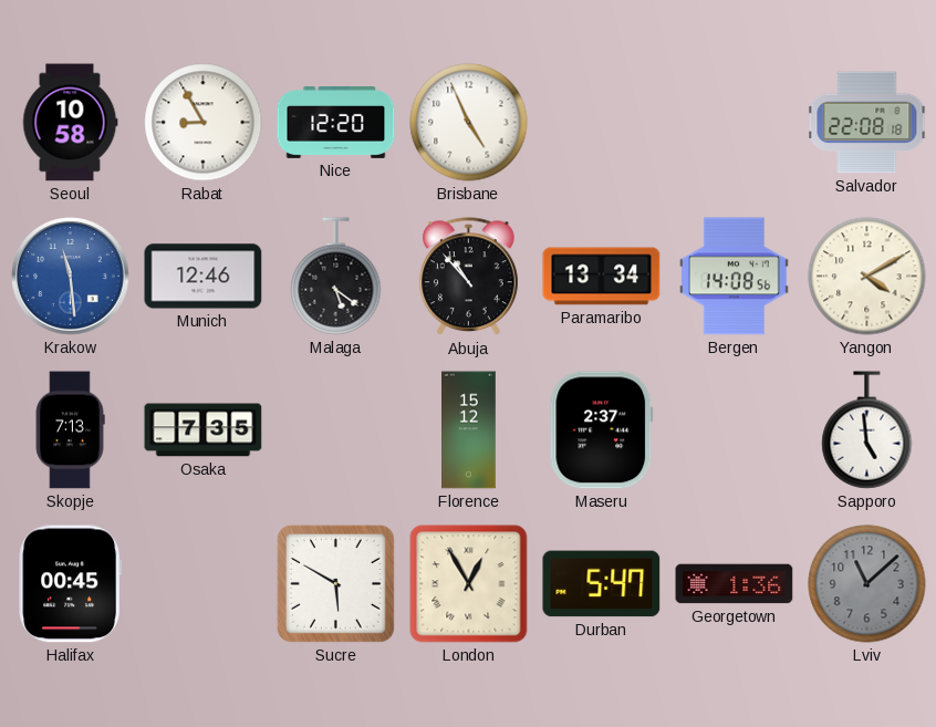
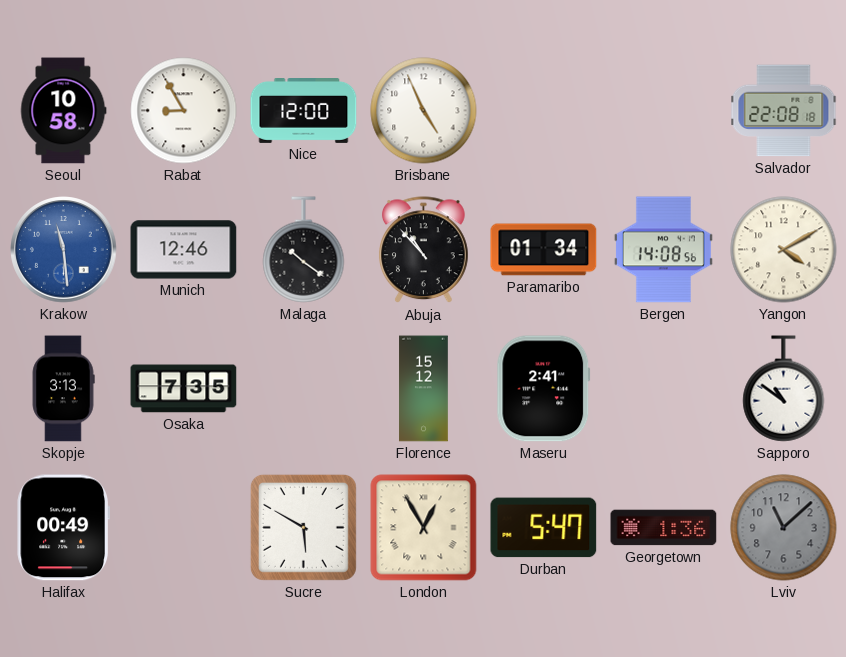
Nice: 12:20 -> 12:00 (304, 111)
Malaga: 5:21 -> 10:21 (304, 250)
Paramaribo: 13:34 -> 01:34 (544, 250)
Skopje: 7:13 -> 3:13 (63, 389)
Maseru: 2:37 -> 2:41 (544, 389)
Sapporo: 4:59 -> 10:51 (784, 389)
Halifax: 00:45 -> 00:49 (63, 528)
